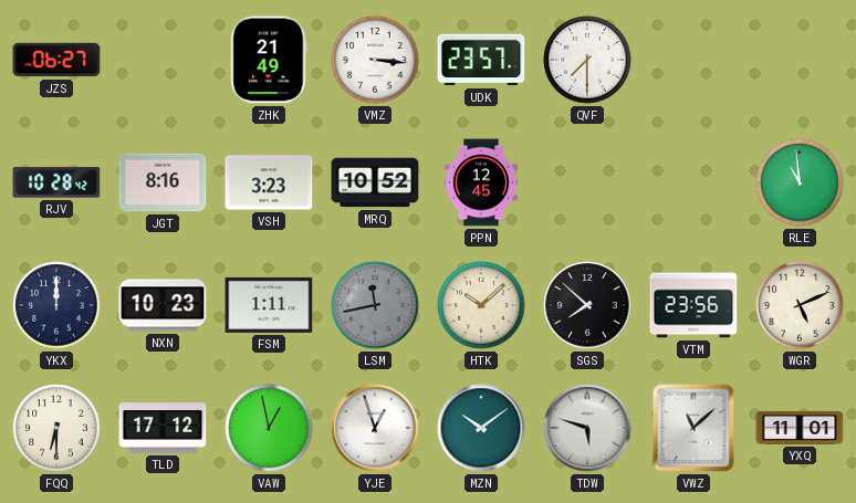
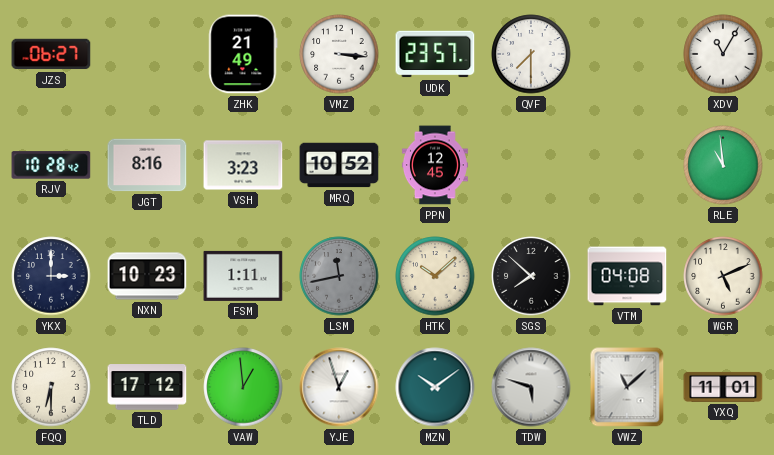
XDV: none -> 11:05 (723, 54)
YKX: 12:00 -> 3:00 (51, 276)
VTM: 23:56 -> 04:08 (627, 276)
VAW: 12:58 -> 12:59 (243, 387)
